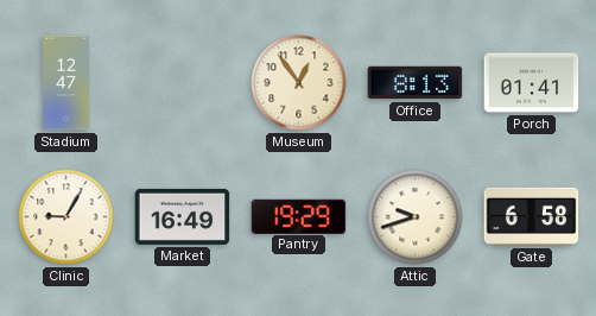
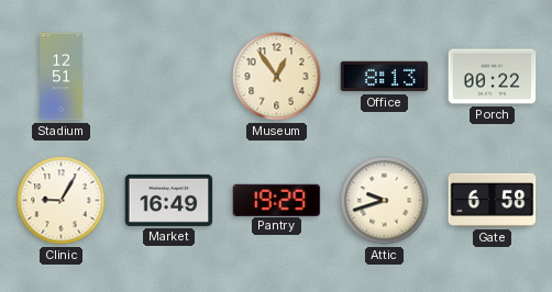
Stadium: 12:47 -> 12:51 (62, 77)
Porch: 01:41 -> 00:22 (493, 77)
